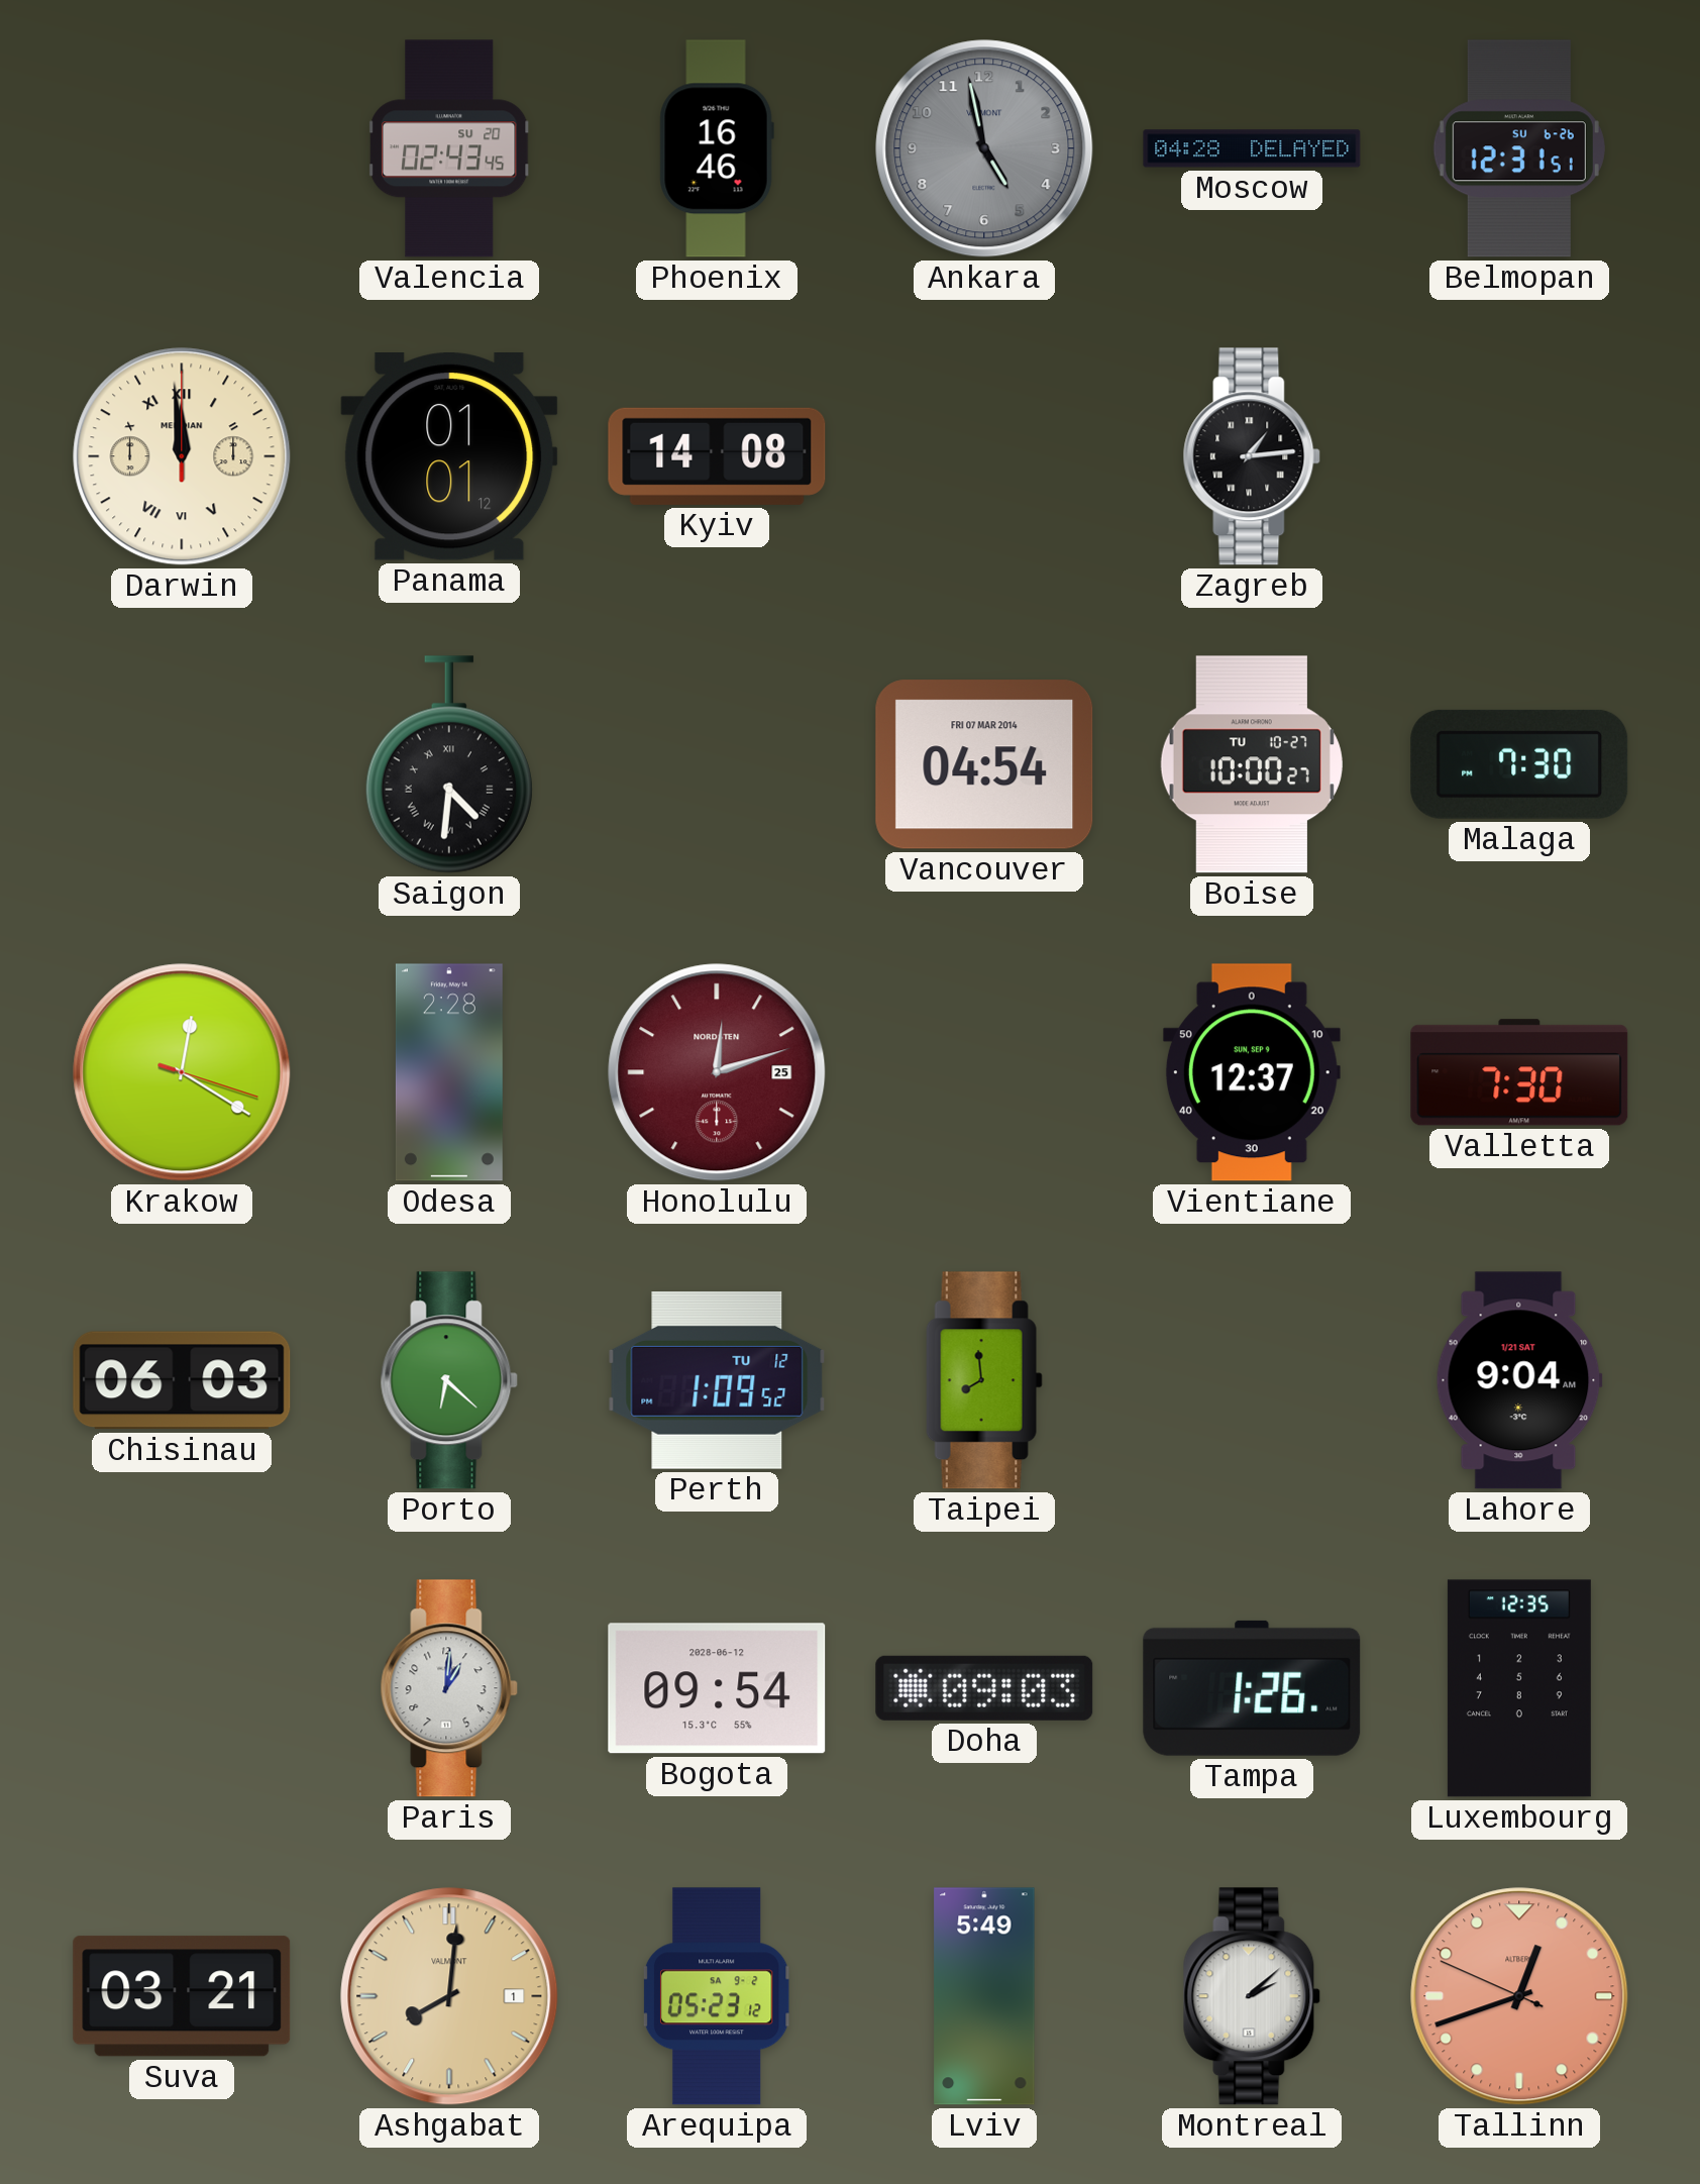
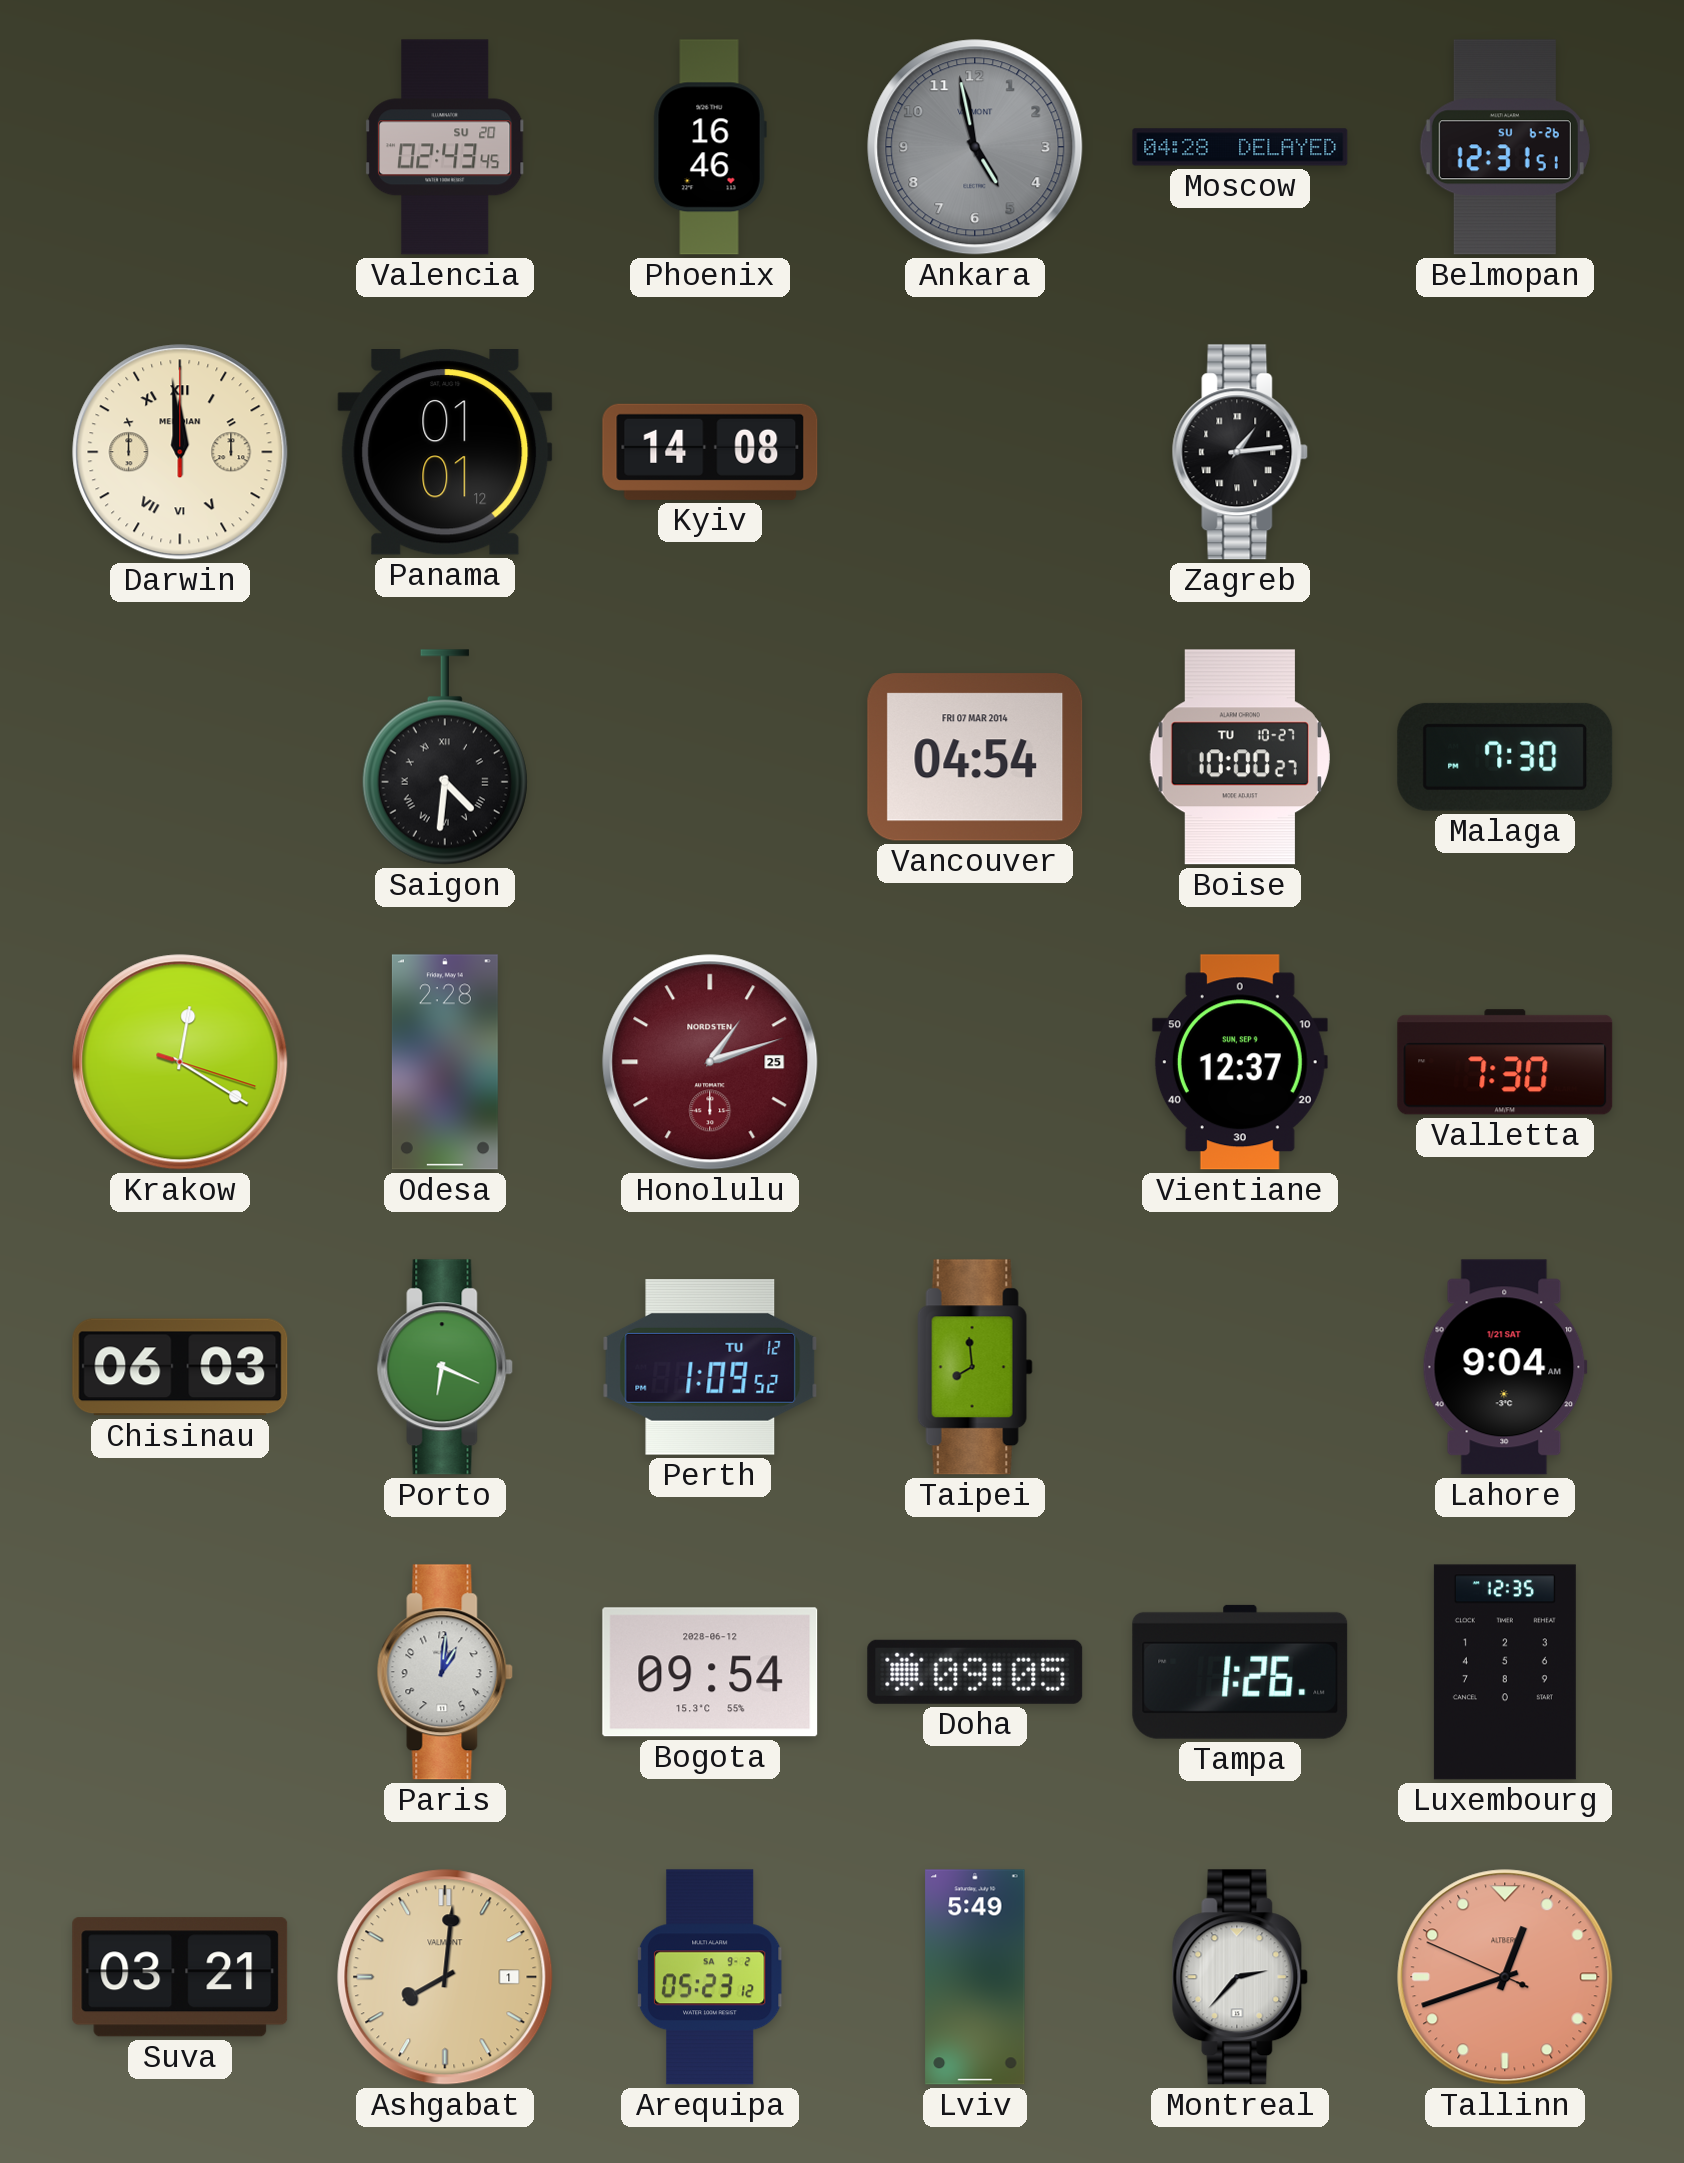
Honolulu: 12:12 -> 1:12 (710, 1062)
Porto: 6:22 -> 6:19 (445, 1367)
Doha: 09:03 -> 09:05 (975, 1672)
Montreal: 2:08 -> 2:37 (1240, 1977)
